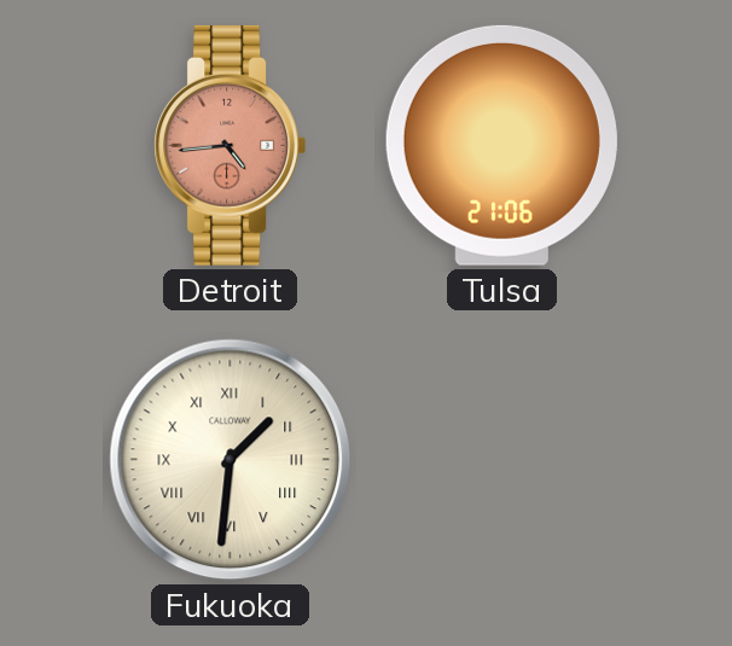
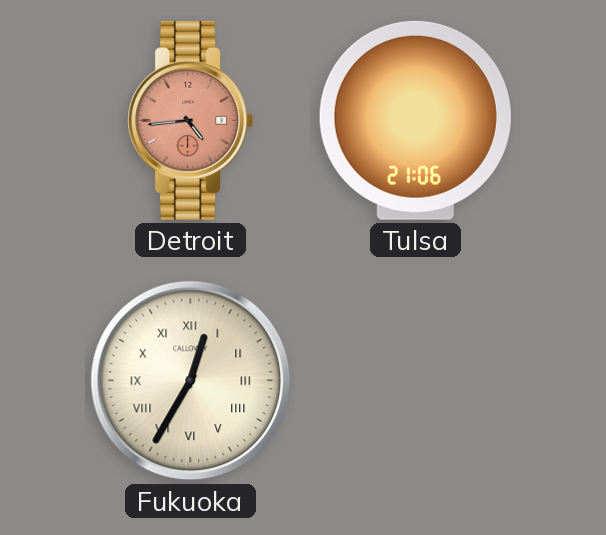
Fukuoka: 1:31 -> 12:35 (191, 381)
